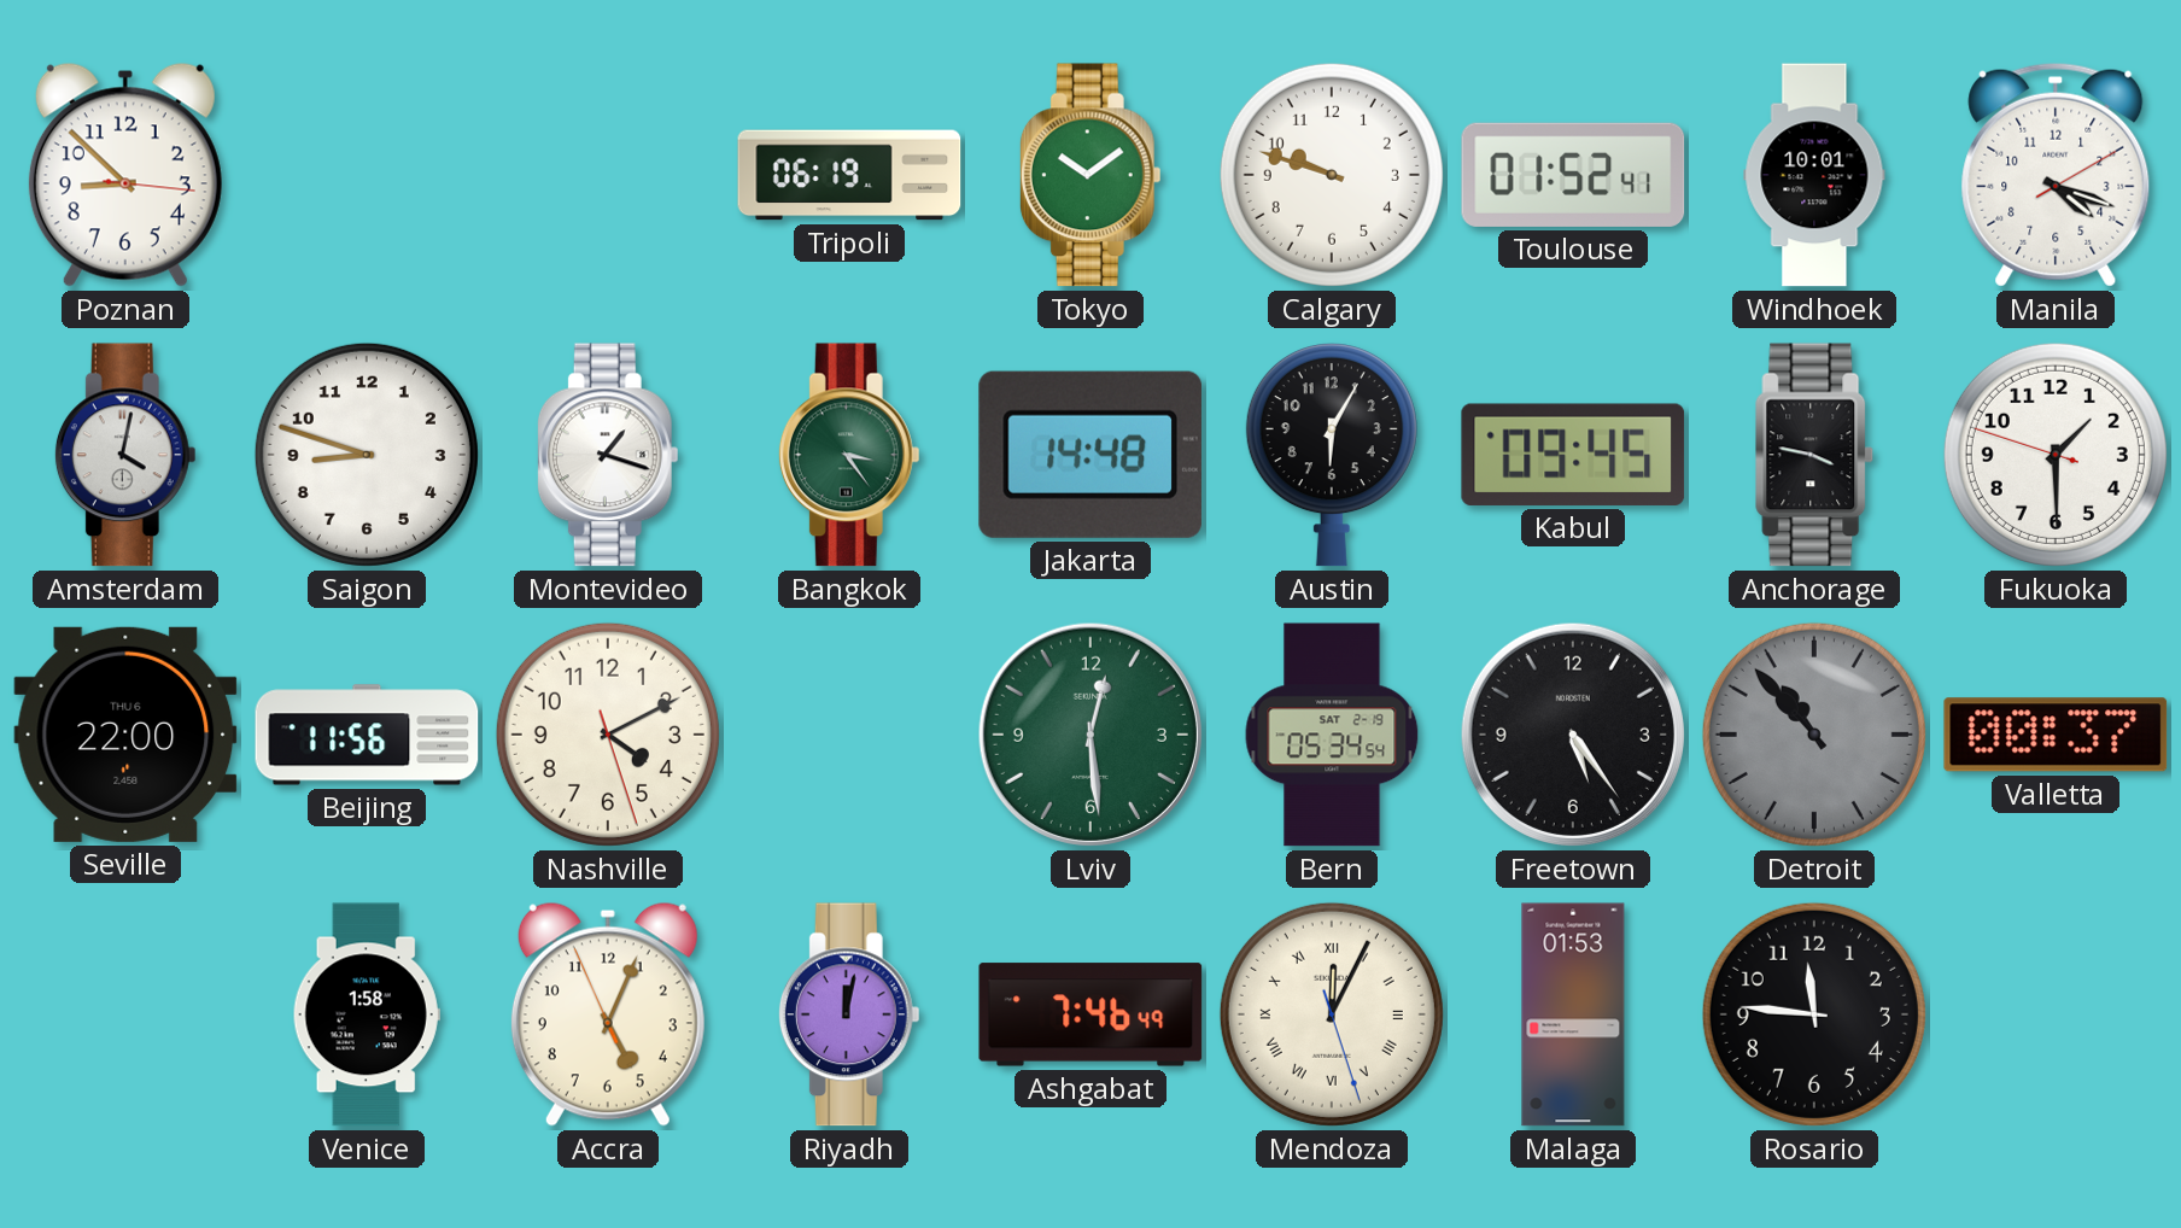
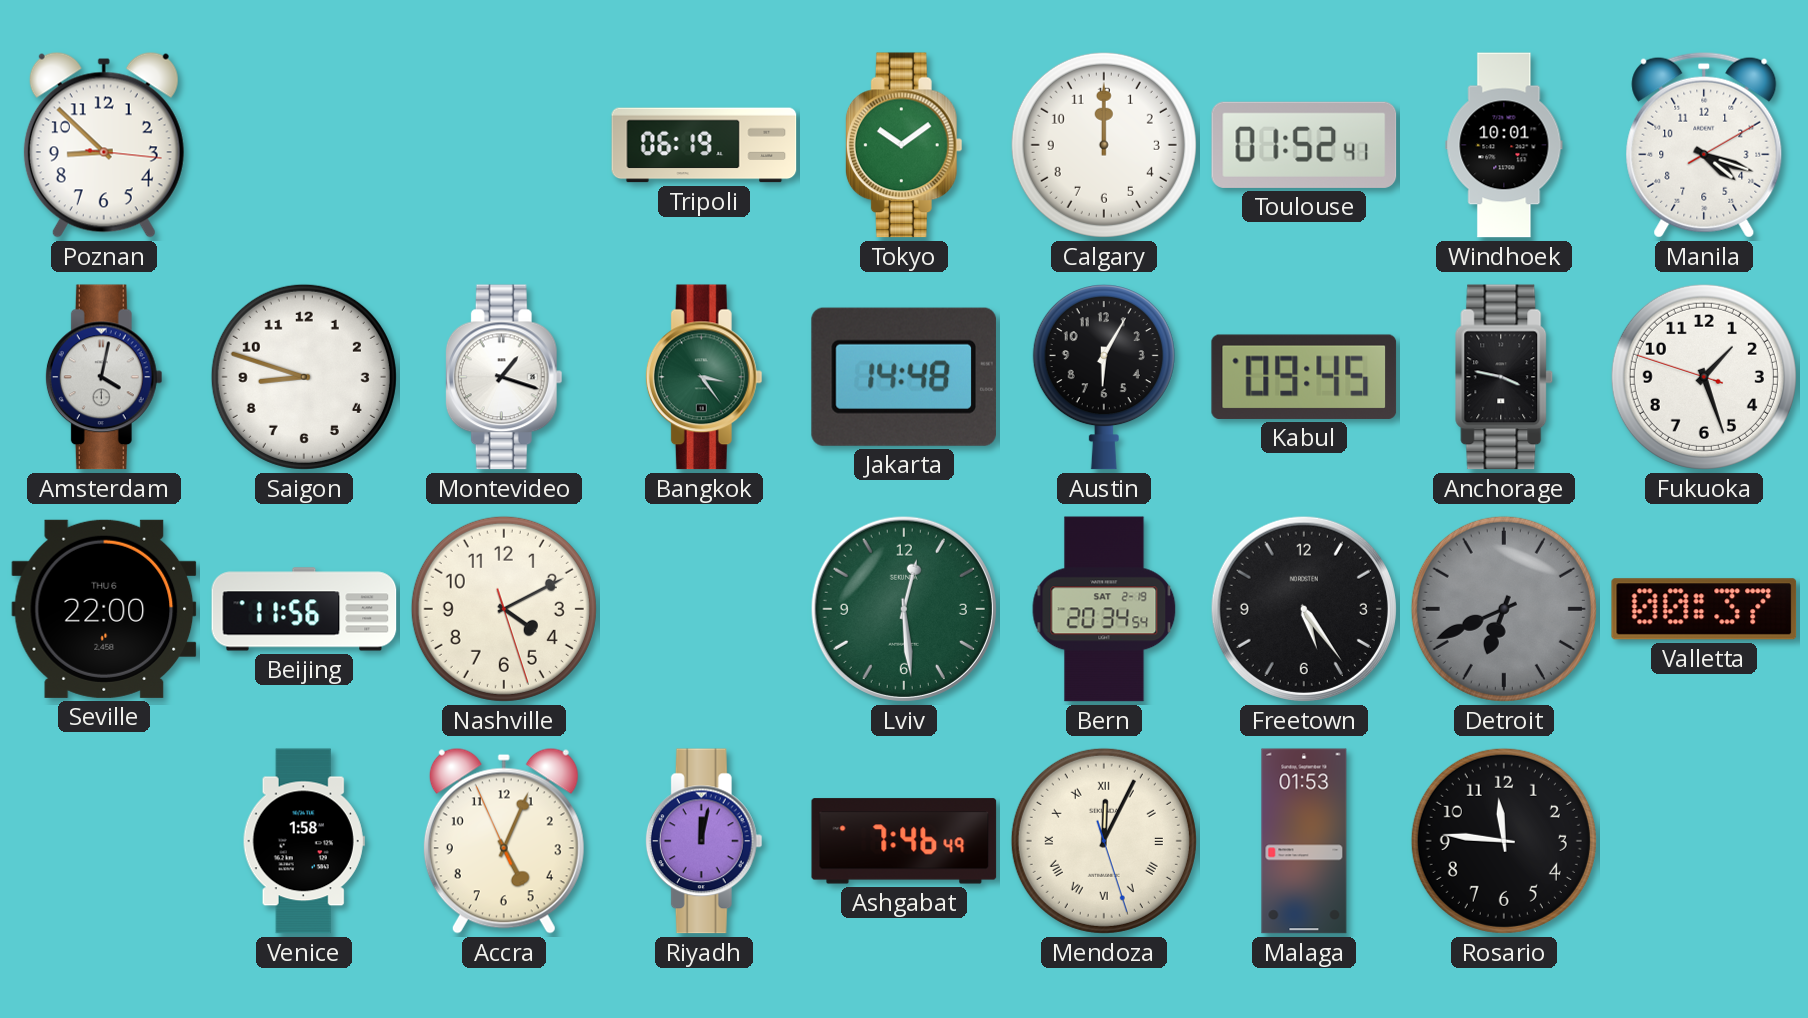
Calgary: 9:48 -> 12:00 (1104, 145)
Fukuoka: 1:29 -> 1:26 (1704, 377)
Bern: 05:34 -> 20:34 (1104, 609)
Detroit: 10:53 -> 6:41 (1504, 609)
